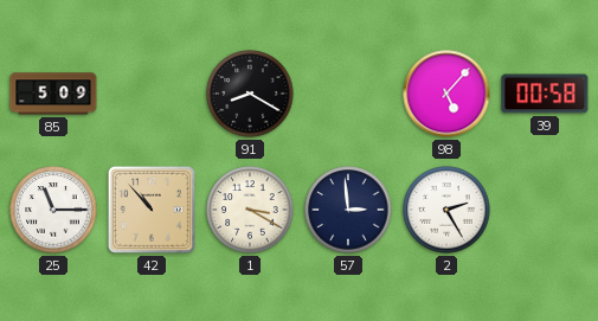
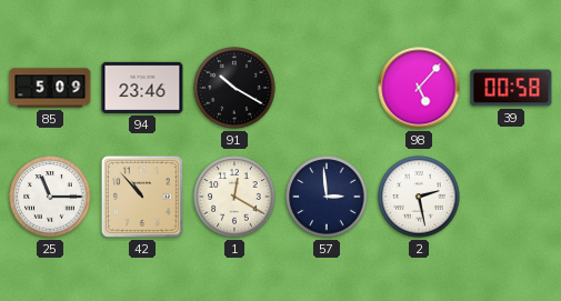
94: none -> 23:46 (142, 88)
91: 8:20 -> 10:20 (234, 88)
1: 3:20 -> 12:20 (234, 197)
2: 2:25 -> 2:28 (419, 197)
